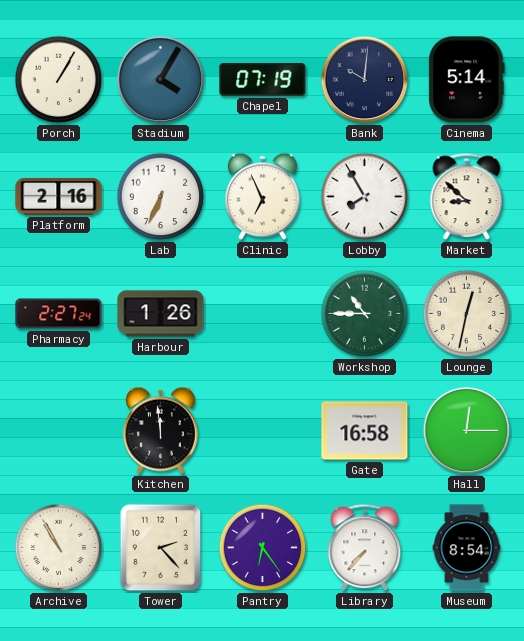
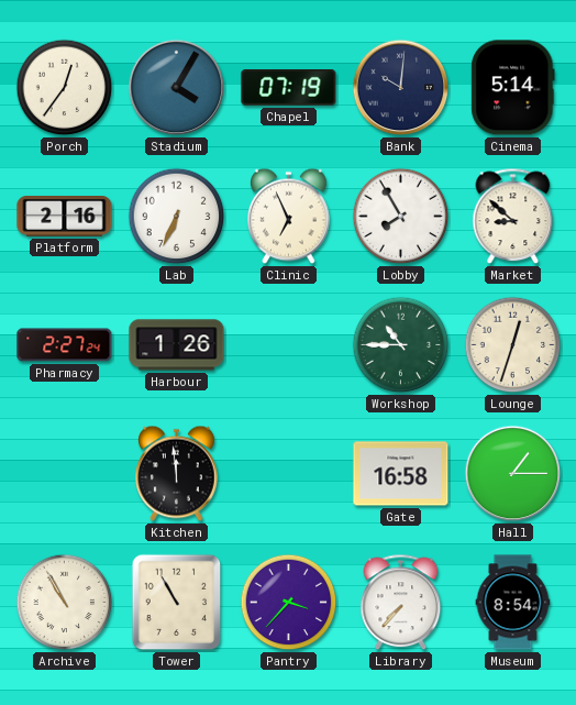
Porch: 1:05 -> 12:36 (65, 88)
Lounge: 12:32 -> 12:33 (513, 345)
Hall: 12:15 -> 1:15 (513, 474)
Tower: 2:23 -> 10:55 (177, 603)
Pantry: 6:24 -> 3:37 (289, 603)
